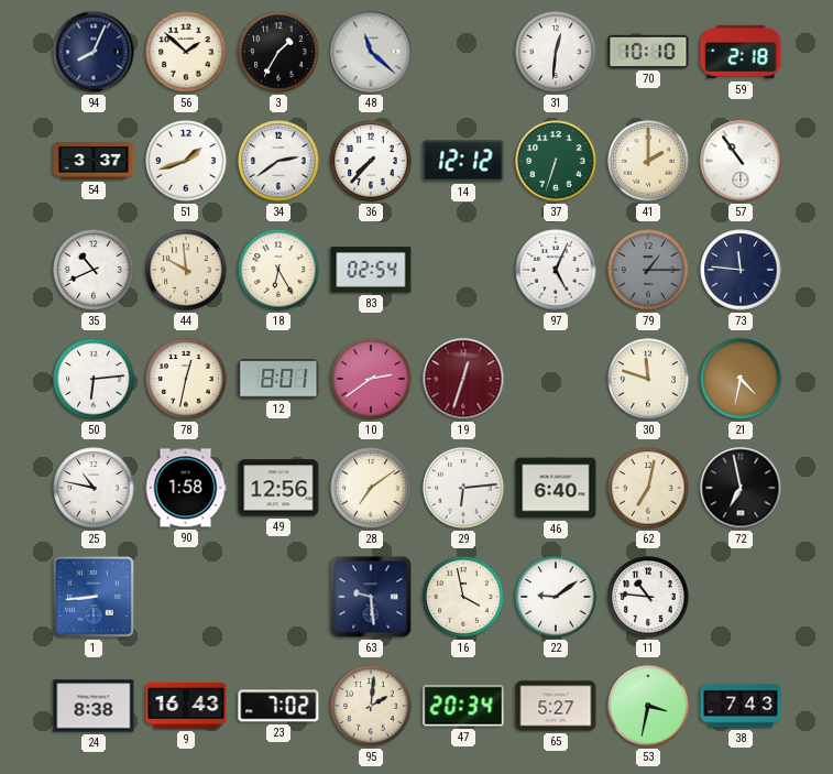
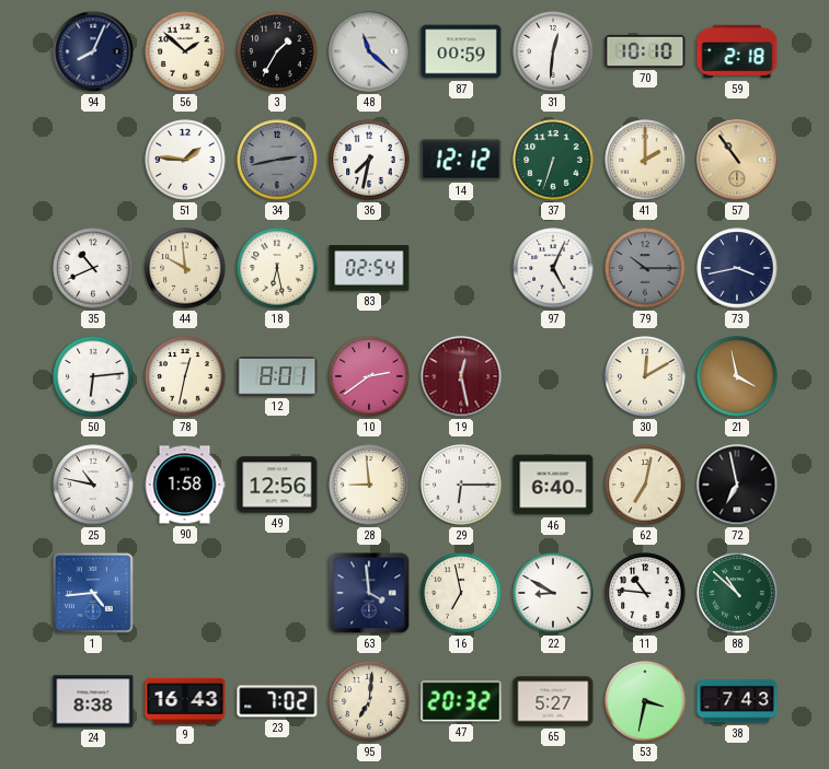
87: none -> 00:59 (461, 51)
54: 3:37 -> none (94, 161)
51: 1:42 -> 1:46 (185, 160)
34: 2:39 -> 2:43 (277, 160)
34 dial: white -> grey (277, 160)
36: 7:37 -> 7:32 (369, 160)
57 dial: white -> champagne (737, 160)
18: 6:25 -> 6:28 (277, 268)
79: 1:15 -> 10:15 (645, 268)
73: 11:46 -> 3:43 (737, 268)
19: 12:33 -> 12:28 (461, 376)
30: 11:48 -> 12:10 (645, 376)
21: 4:32 -> 3:58 (737, 376)
28: 7:09 -> 8:59 (369, 485)
29: 6:14 -> 6:15 (461, 485)
1: 8:44 -> 4:44 (93, 593)
63: 9:29 -> 3:59 (369, 593)
16: 3:58 -> 6:58 (461, 593)
22: 9:09 -> 8:50 (553, 593)
88: none -> 10:52 (737, 593)
95: 2:01 -> 7:01 (369, 701)
47: 20:34 -> 20:32 (461, 701)
